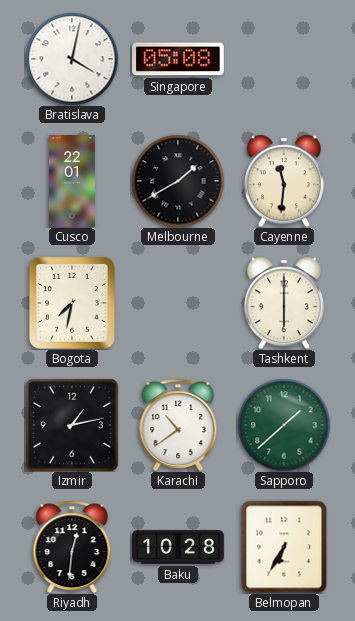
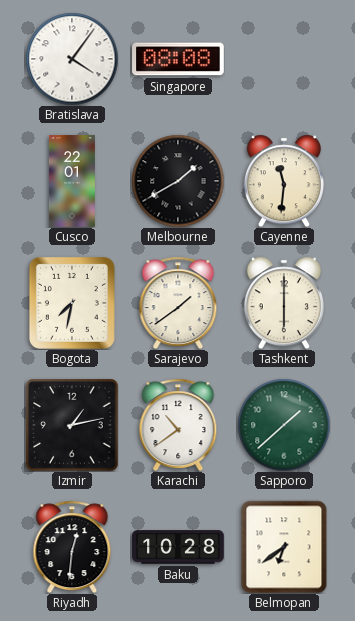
Bratislava: 4:02 -> 4:06 (72, 59)
Singapore: 05:08 -> 08:08 (178, 59)
Sarajevo: none -> 1:39 (178, 303)
Belmopan: 6:35 -> 6:39 (284, 547)
